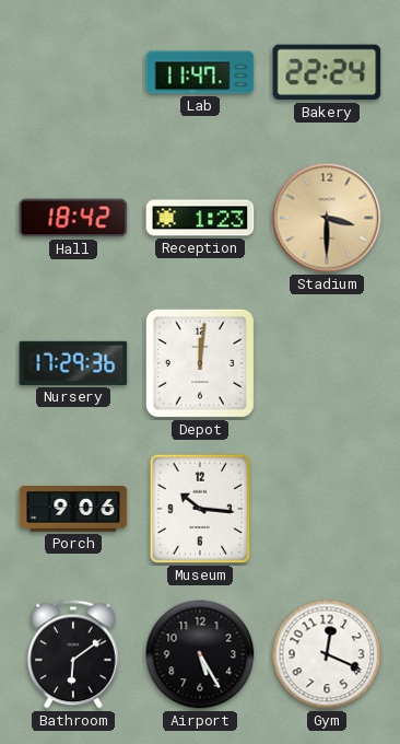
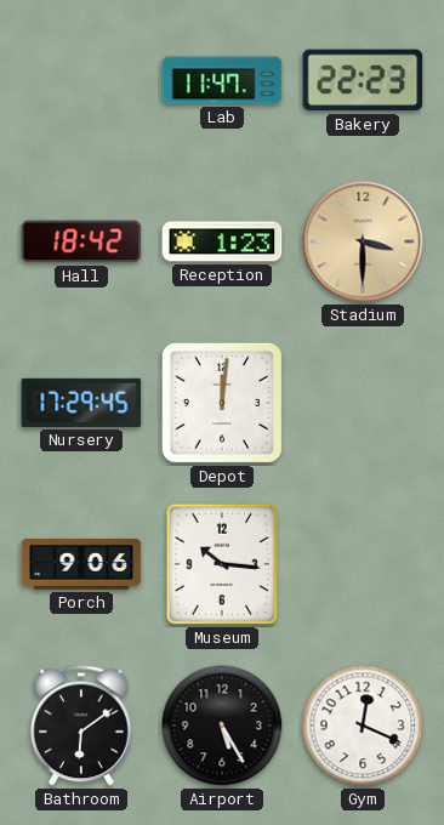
Bakery: 22:24 -> 22:23 (363, 80)
Nursery: 17:29:36 -> 17:29:45 (81, 403)
